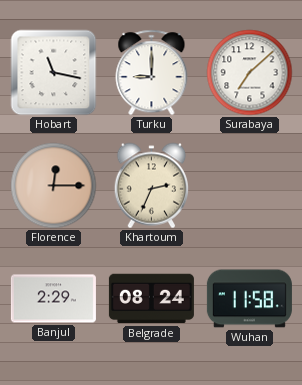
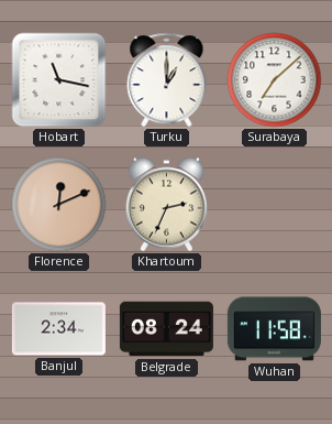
Turku: 9:00 -> 1:00 (167, 80)
Florence: 12:15 -> 12:11 (59, 205)
Banjul: 2:29 -> 2:34 (58, 329)
